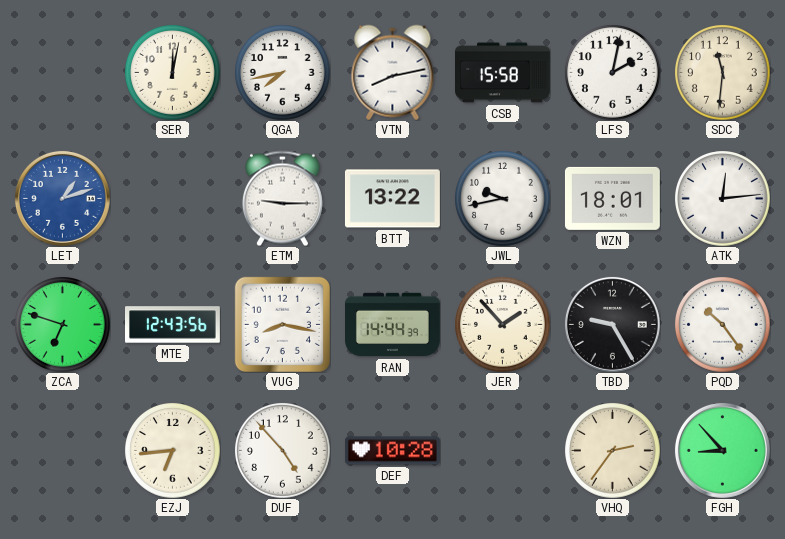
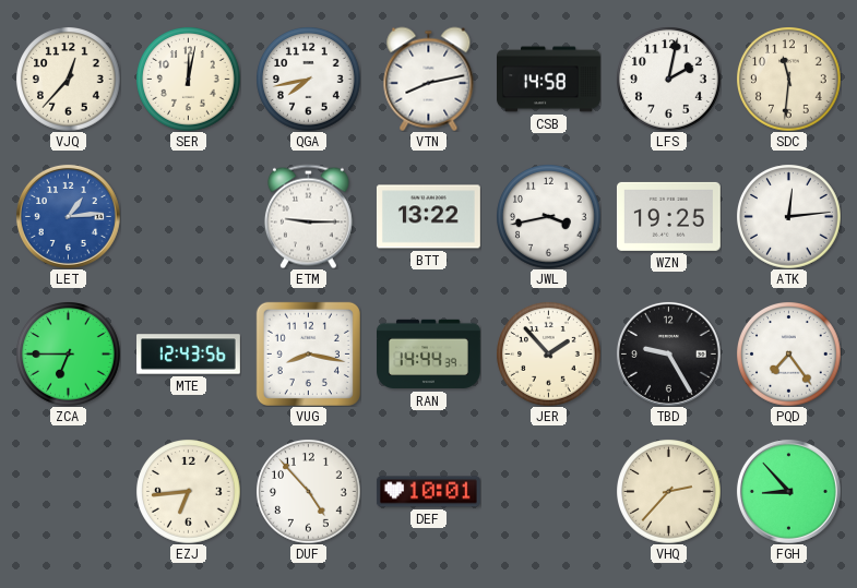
VJQ: none -> 12:37 (69, 80)
CSB: 15:58 -> 14:58 (549, 80)
LET: 1:12 -> 1:14 (68, 216)
JWL: 9:43 -> 3:43 (549, 217)
WZN: 18:01 -> 19:25 (668, 216)
ZCA: 6:48 -> 6:45 (69, 355)
PQD: 10:24 -> 7:24 (789, 355)
DEF: 10:28 -> 10:01 (428, 492)
VHQ: 2:36 -> 2:37 (669, 492)
